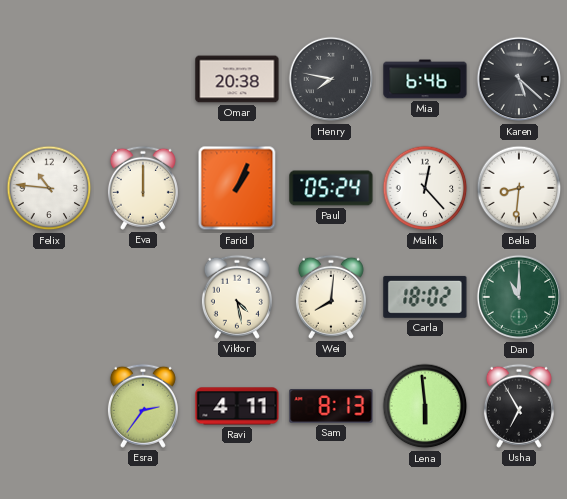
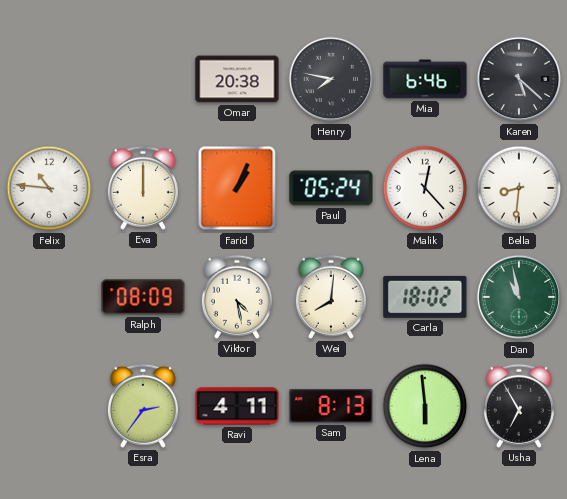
Ralph: none -> 08:09 (143, 297)
Dan: 11:00 -> 10:58 (519, 297)
